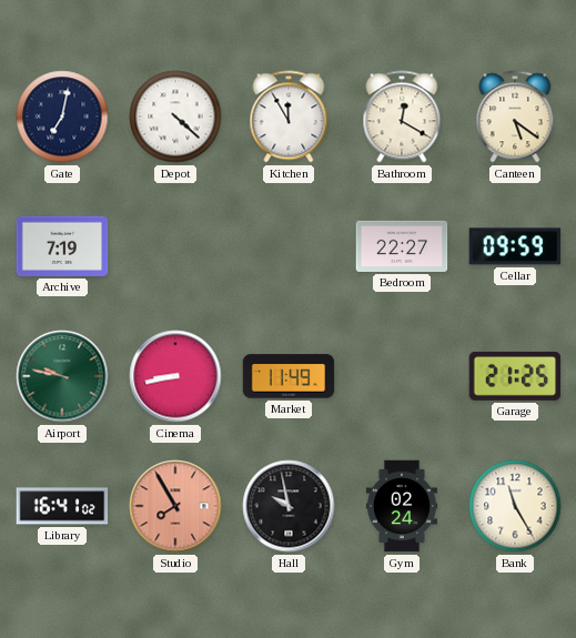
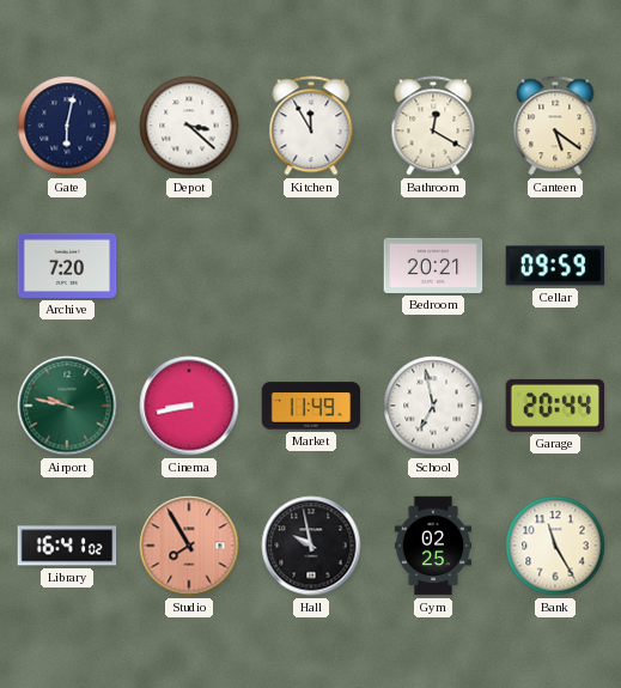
Gate: 7:02 -> 6:02 (67, 126)
Depot: 4:22 -> 3:22 (189, 126)
Archive: 7:19 -> 7:20 (67, 266)
Bedroom: 22:27 -> 20:21 (433, 266)
School: none -> 6:58 (433, 406)
Garage: 21:25 -> 20:44 (555, 406)
Gym: 02:24 -> 02:25 (432, 546)
